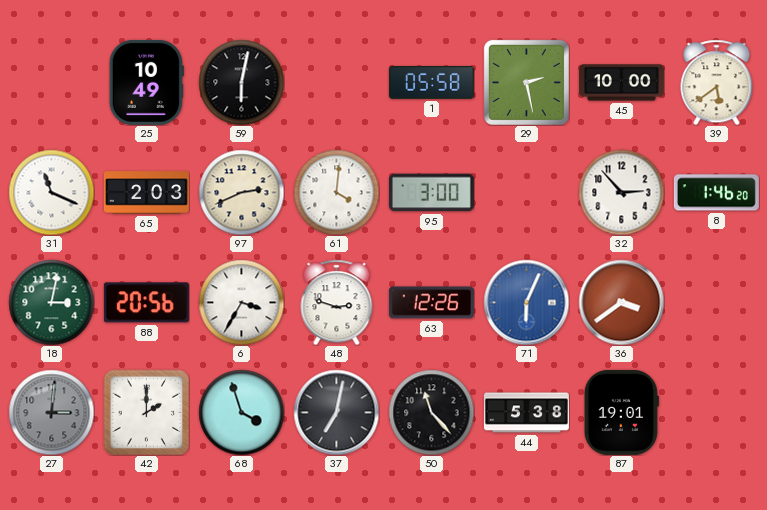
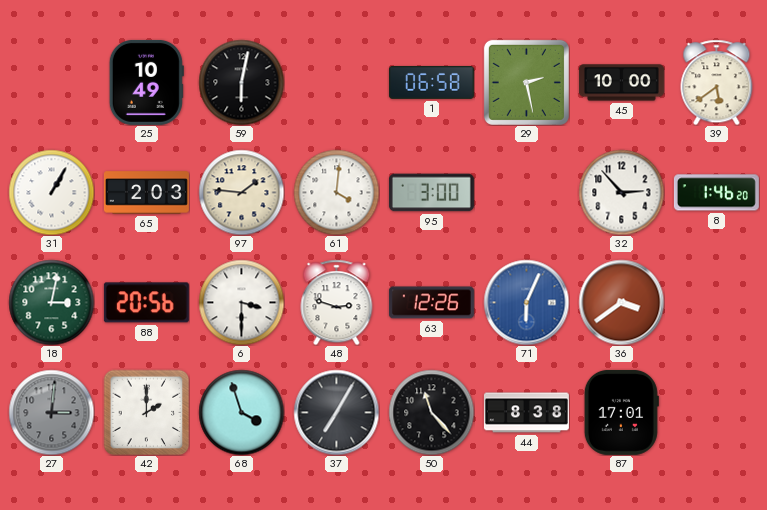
1: 05:58 -> 06:58 (431, 82)
31: 11:19 -> 1:05 (51, 192)
97: 2:41 -> 1:46 (241, 192)
6: 3:35 -> 3:30 (241, 302)
37: 7:02 -> 7:05 (336, 412)
44: 5:38 -> 8:38 (526, 413)
87: 19:01 -> 17:01 (621, 412)
